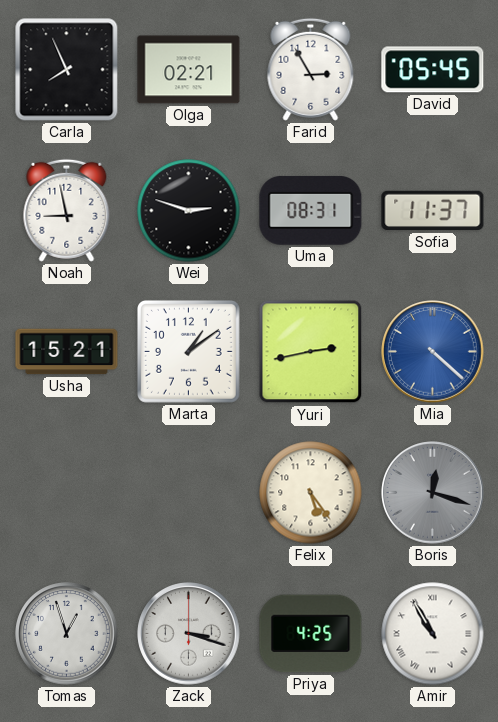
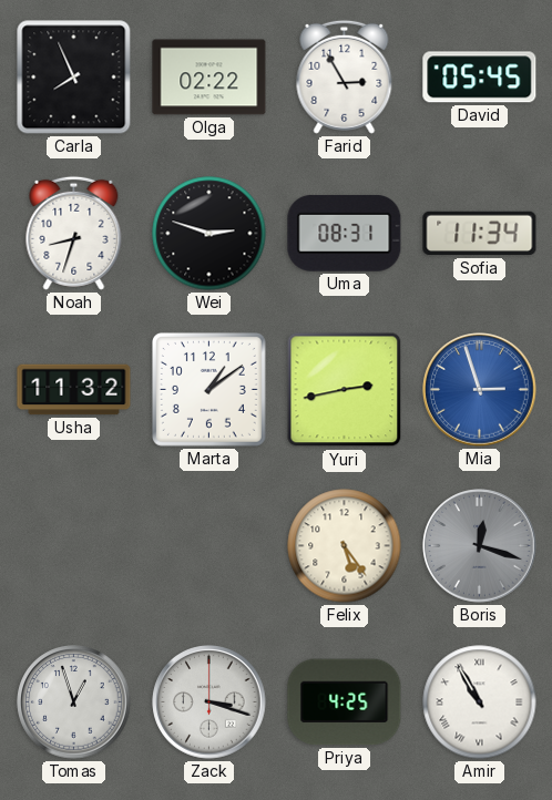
Olga: 02:21 -> 02:22 (209, 78)
Noah: 8:58 -> 8:33 (74, 233)
Sofia: 11:37 -> 11:34 (480, 234)
Usha: 15:21 -> 11:32 (74, 390)
Mia: 4:22 -> 2:57 (480, 390)
